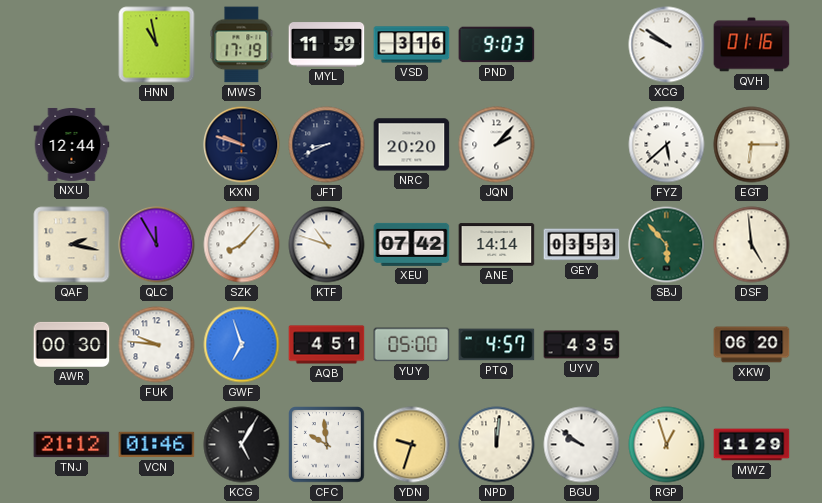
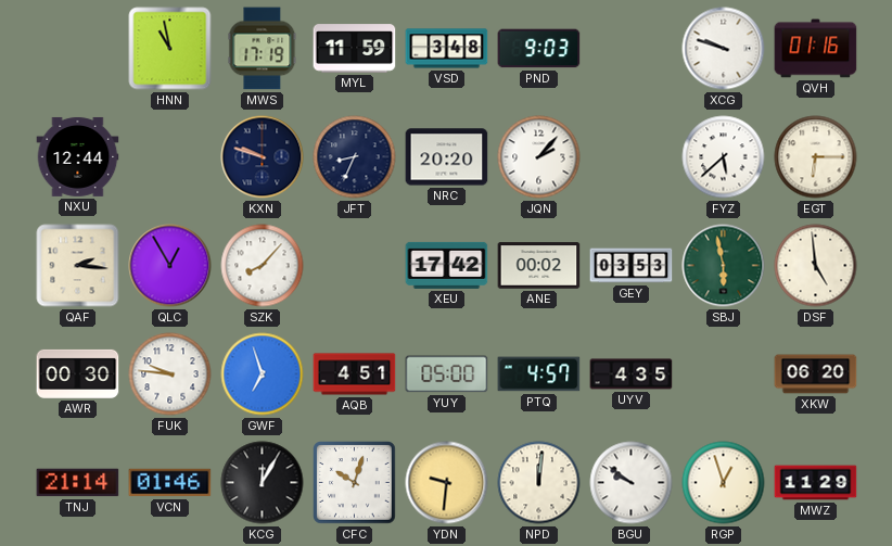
VSD: 3:16 -> 3:48 (447, 49)
XCG: 9:51 -> 9:48 (724, 49)
JFT: 8:41 -> 8:34 (355, 157)
QAF: 2:17 -> 2:16 (78, 266)
QLC: 11:55 -> 12:55 (170, 266)
KTF: 10:48 -> none (327, 245)
XEU: 07:42 -> 17:42 (447, 265)
ANE: 14:14 -> 00:02 (539, 266)
SBJ: 5:53 -> 5:58 (724, 266)
TNJ: 21:12 -> 21:14 (78, 483)
KCG: 5:05 -> 12:05 (263, 483)
CFC: 9:59 -> 10:03 (355, 483)
YDN: 9:33 -> 9:31 (447, 483)
